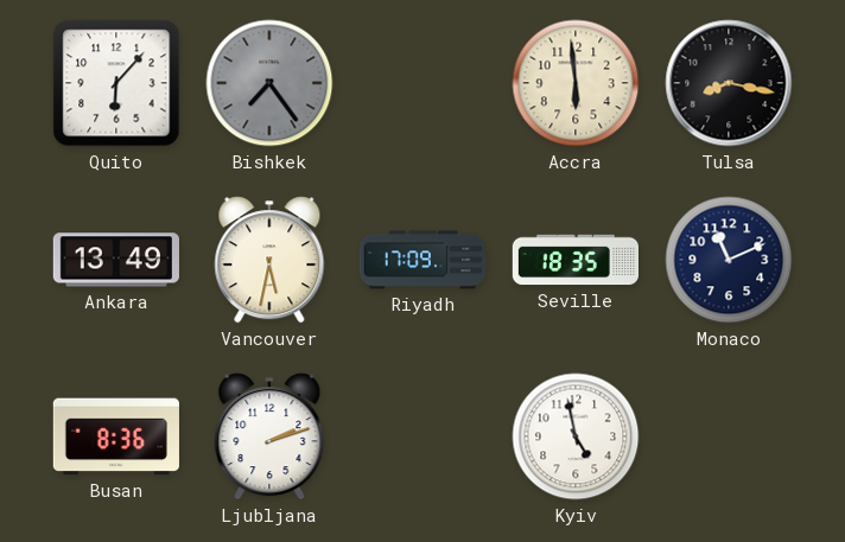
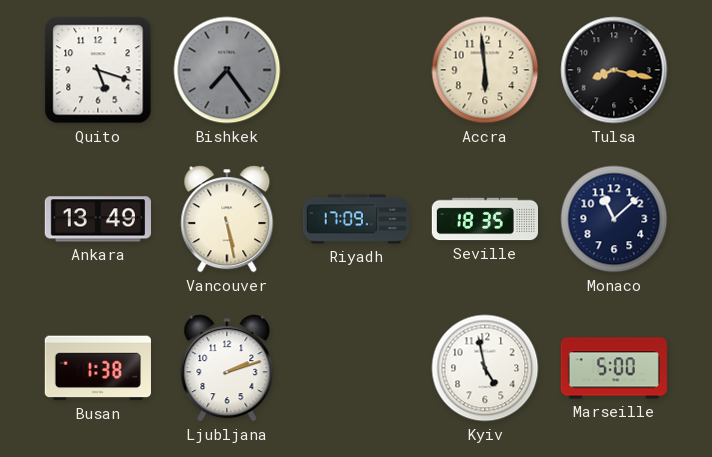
Quito: 6:07 -> 5:18 (98, 70)
Vancouver: 5:32 -> 5:28 (227, 219)
Monaco: 11:11 -> 11:08 (614, 219)
Busan: 8:36 -> 1:38 (98, 368)
Marseille: none -> 5:00 (614, 368)
